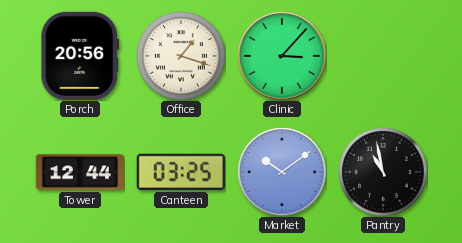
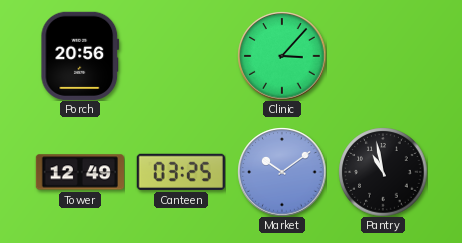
Office: 1:18 -> none (181, 56)
Tower: 12:44 -> 12:49 (80, 172)
